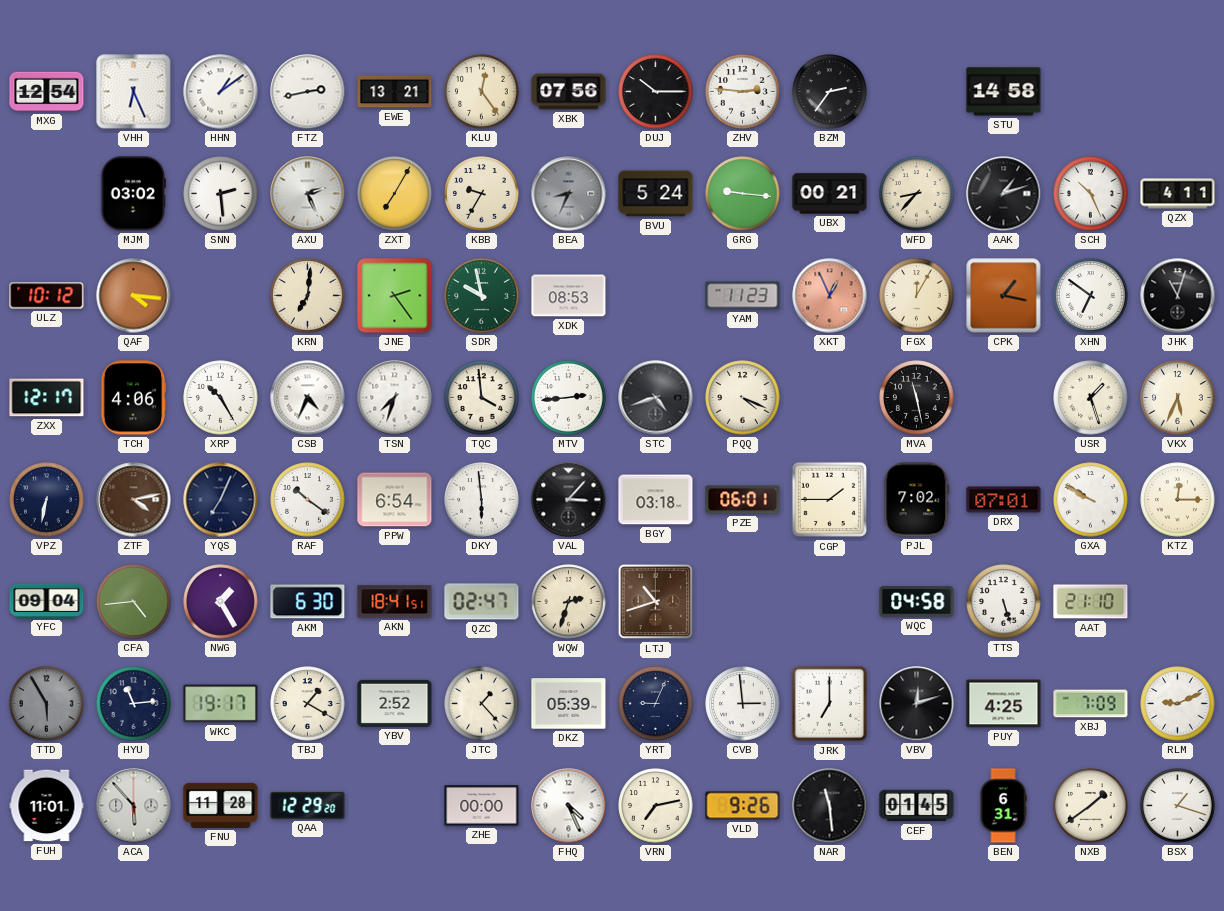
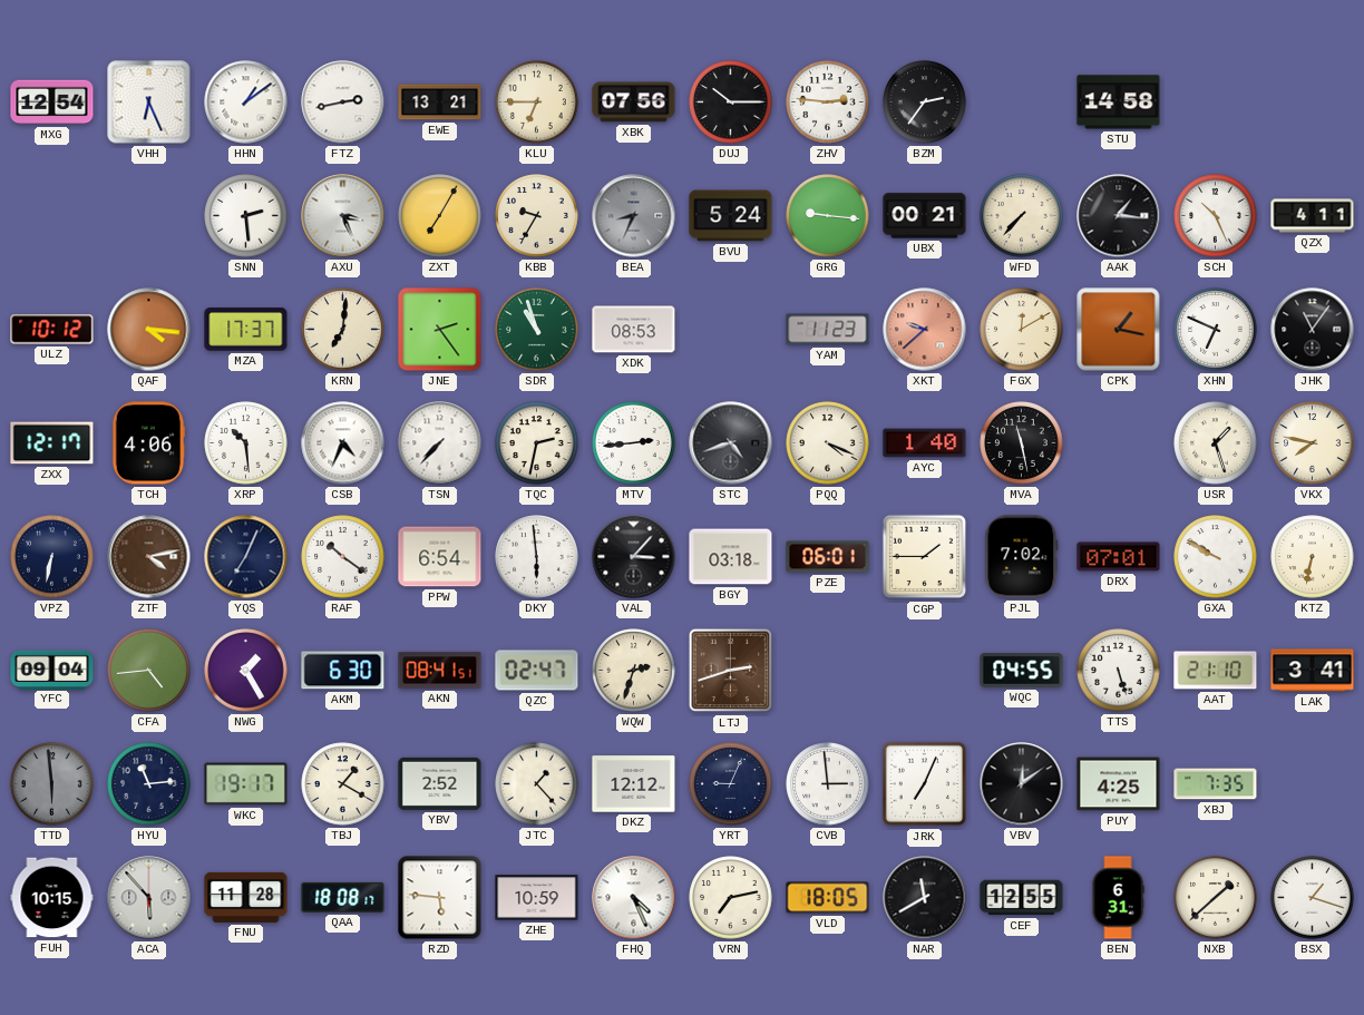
KLU: 12:24 -> 6:45 (537, 103)
MJM: 03:02 -> none (133, 194)
AXU: 2:26 -> 3:26 (343, 216)
WFD: 8:37 -> 7:37 (1022, 216)
AAK: 1:12 -> 1:16 (1119, 216)
MZA: none -> 17:37 (246, 330)
SDR: 9:58 -> 10:57 (537, 330)
XKT: 12:56 -> 9:38 (925, 330)
FGX: 12:05 -> 12:10 (1022, 330)
XHN: 6:51 -> 6:49 (1216, 330)
JHK: 11:03 -> 11:06 (1313, 330)
XRP: 10:25 -> 10:29 (246, 443)
TSN: 7:33 -> 7:37 (440, 443)
TQC: 3:59 -> 2:32 (537, 443)
AYC: none -> 1:40 (925, 443)
VKX: 5:34 -> 7:47 (1313, 443)
KTZ: 12:15 -> 6:32 (1313, 557)
AKN: 18:41 -> 08:41 (440, 671)
LTJ: 10:42 -> 2:42 (731, 671)
WQC: 04:58 -> 04:55 (1022, 671)
LAK: none -> 3:41 (1313, 671)
TTD: 5:55 -> 5:59 (52, 784)
DKZ: 05:39 -> 12:12 (634, 784)
JRK: 7:00 -> 7:04 (925, 784)
VBV: 12:12 -> 12:09 (1022, 784)
XBJ: 7:09 -> 7:35 (1216, 784)
RLM: 9:11 -> none (1178, 704)
FUH: 11:01 -> 10:15 (52, 898)
QAA: 12:29 -> 18:08 (343, 897)
RZD: none -> 5:46 (440, 898)
ZHE: 00:00 -> 10:59 (537, 898)
VLD: 9:26 -> 18:05 (828, 898)
NAR: 11:29 -> 11:40 (925, 898)
CEF: 01:45 -> 12:55 (1022, 898)
NXB: 1:39 -> 1:38 (1216, 898)
